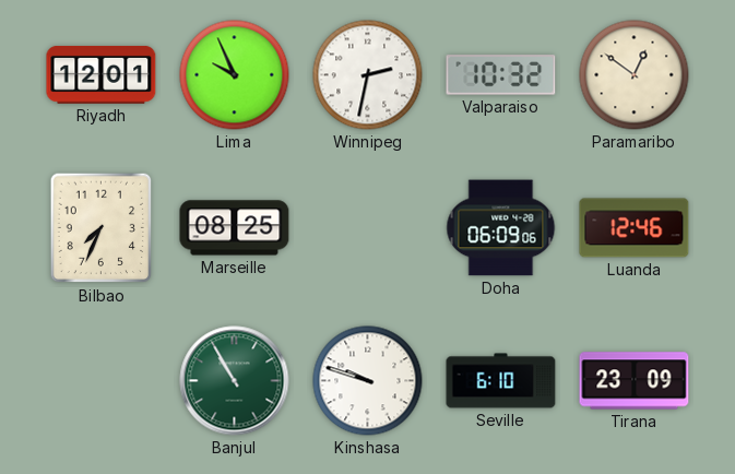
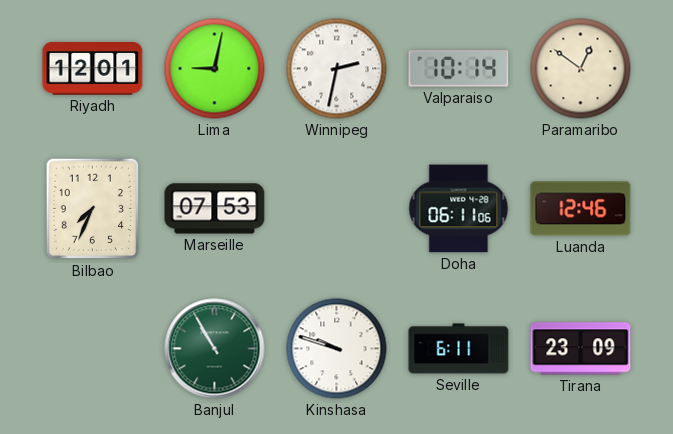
Lima: 9:56 -> 9:02 (215, 69)
Valparaiso: 10:32 -> 10:14 (459, 69)
Marseille: 08:25 -> 07:53 (215, 209)
Doha: 06:09 -> 06:11 (459, 209)
Seville: 6:10 -> 6:11 (459, 349)
